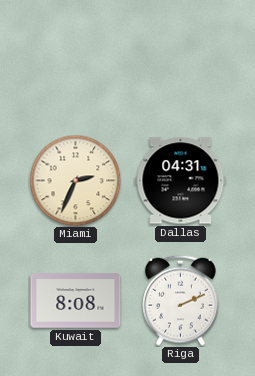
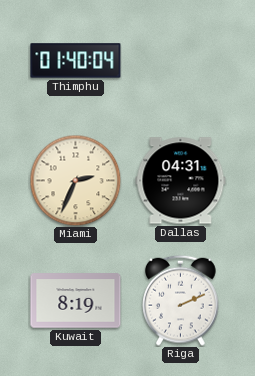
Thimphu: none -> 01:40 (76, 61)
Kuwait: 8:08 -> 8:19 (76, 301)
